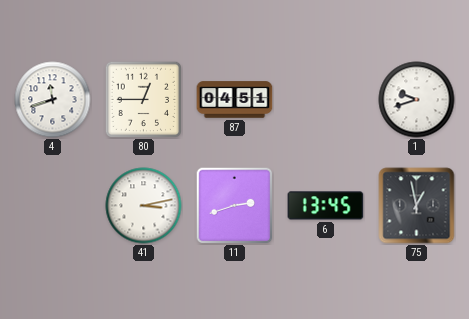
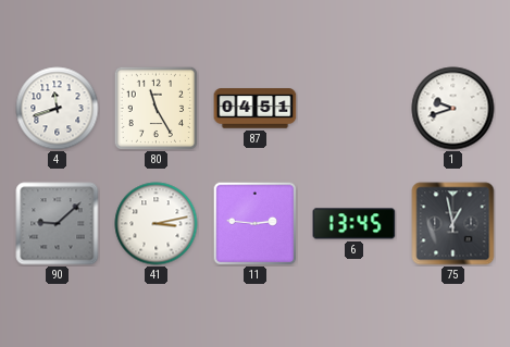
80: 12:45 -> 11:25 (156, 108)
90: none -> 9:08 (58, 224)
11: 2:42 -> 2:46 (254, 223)
